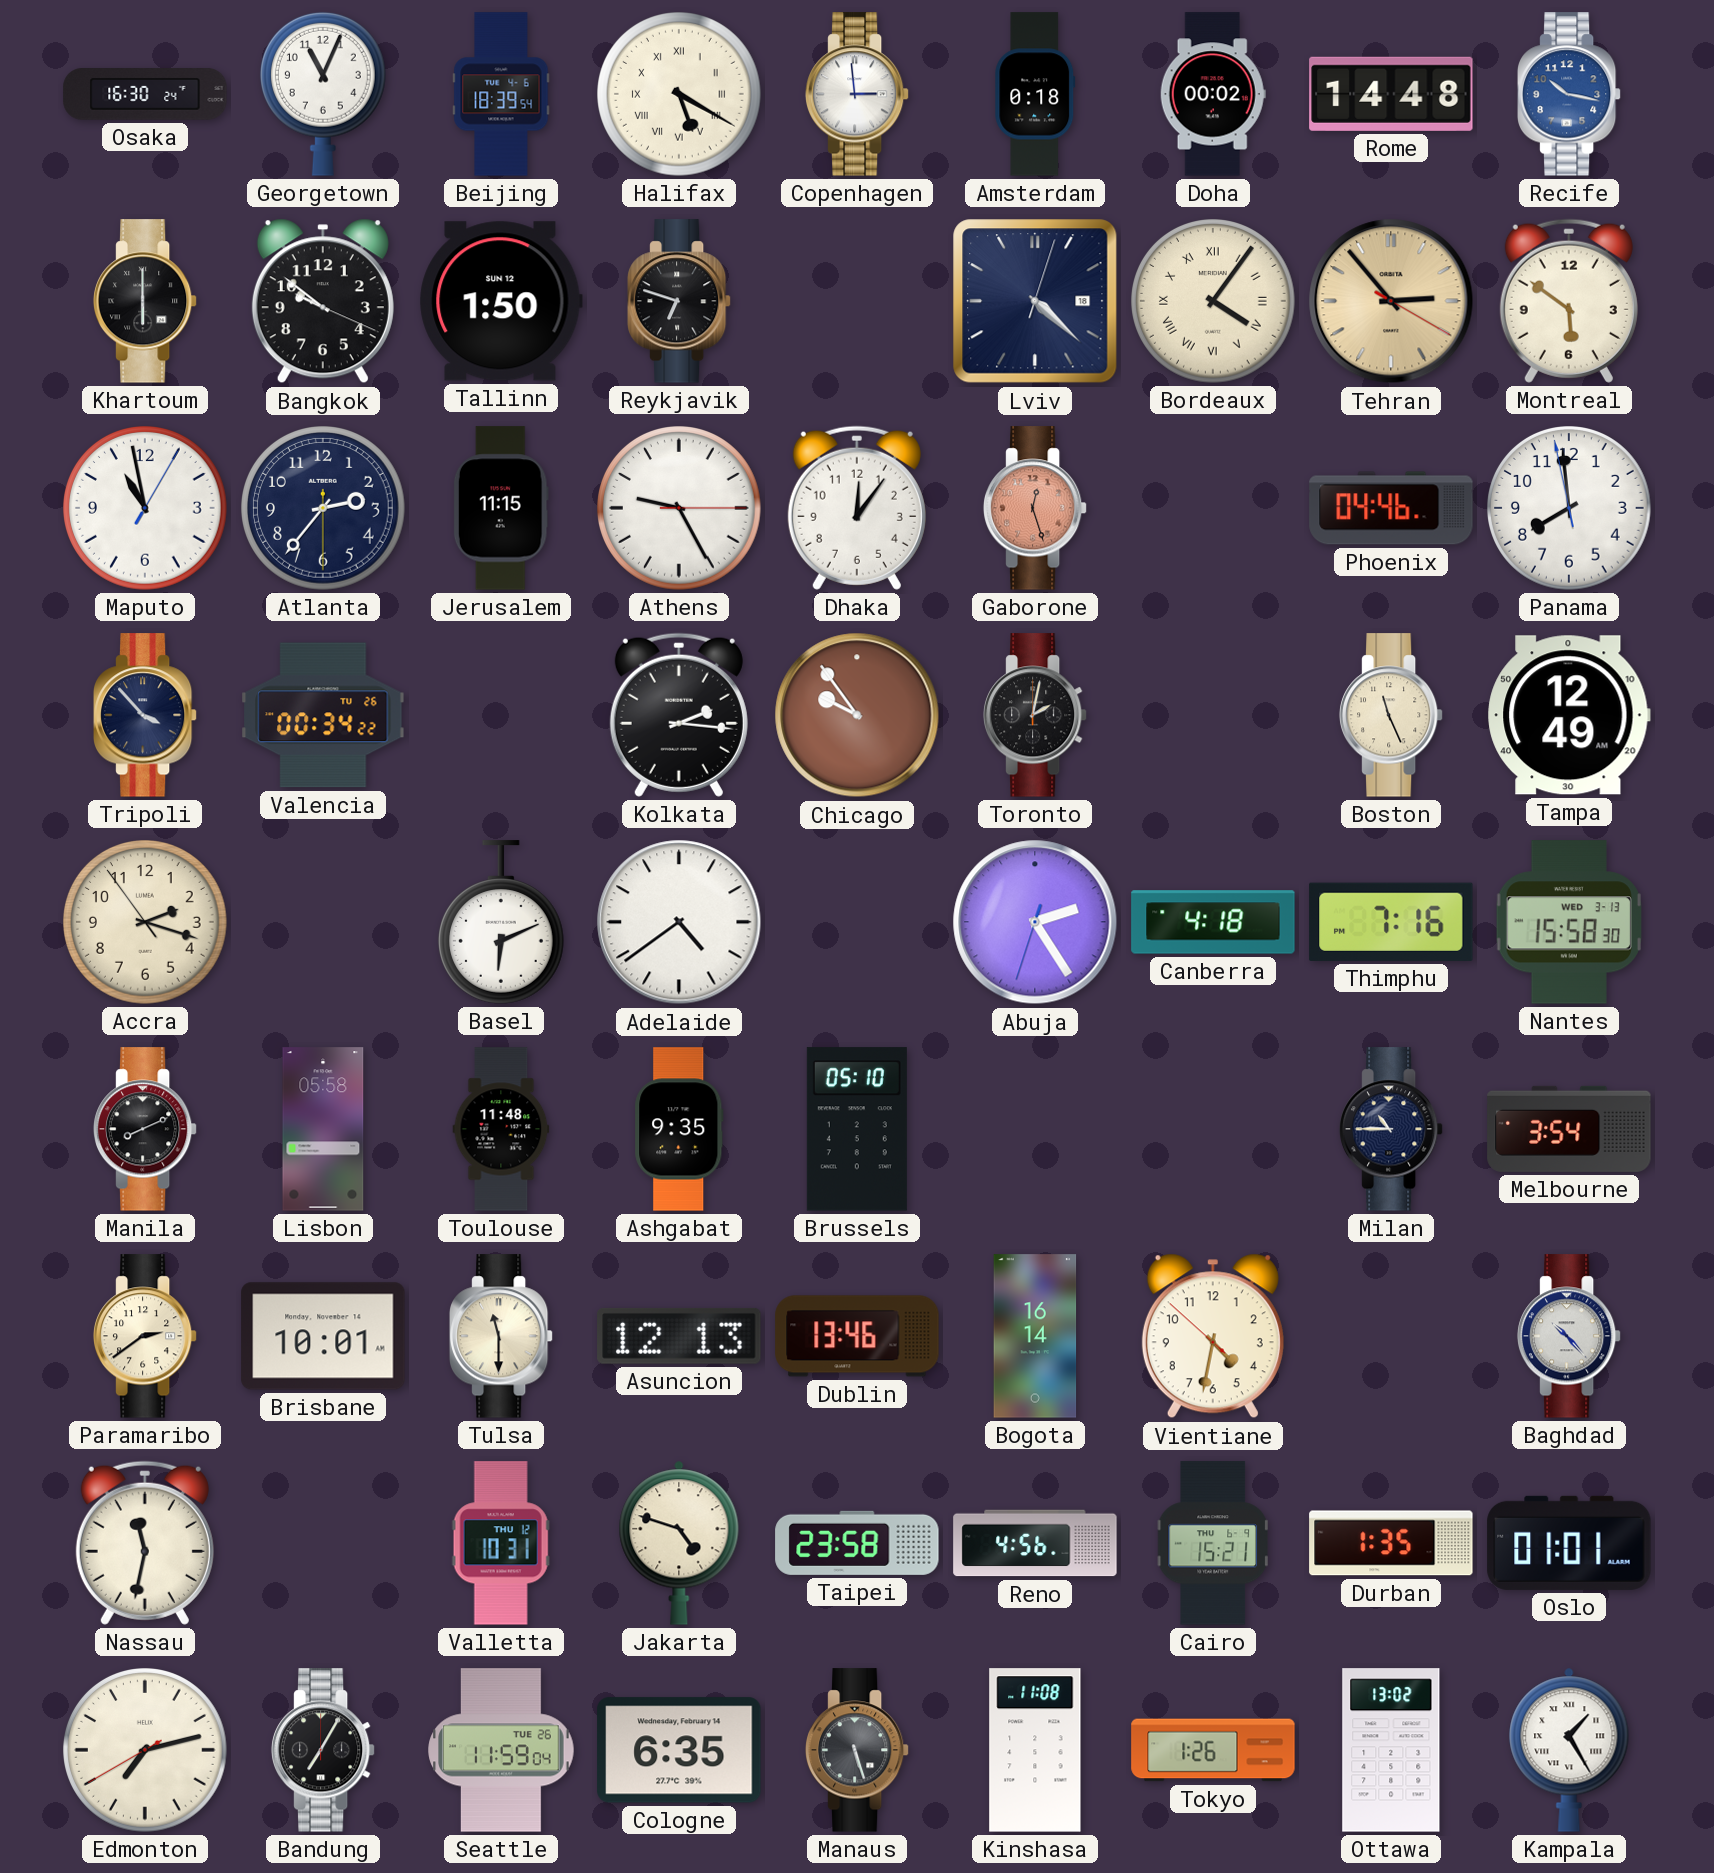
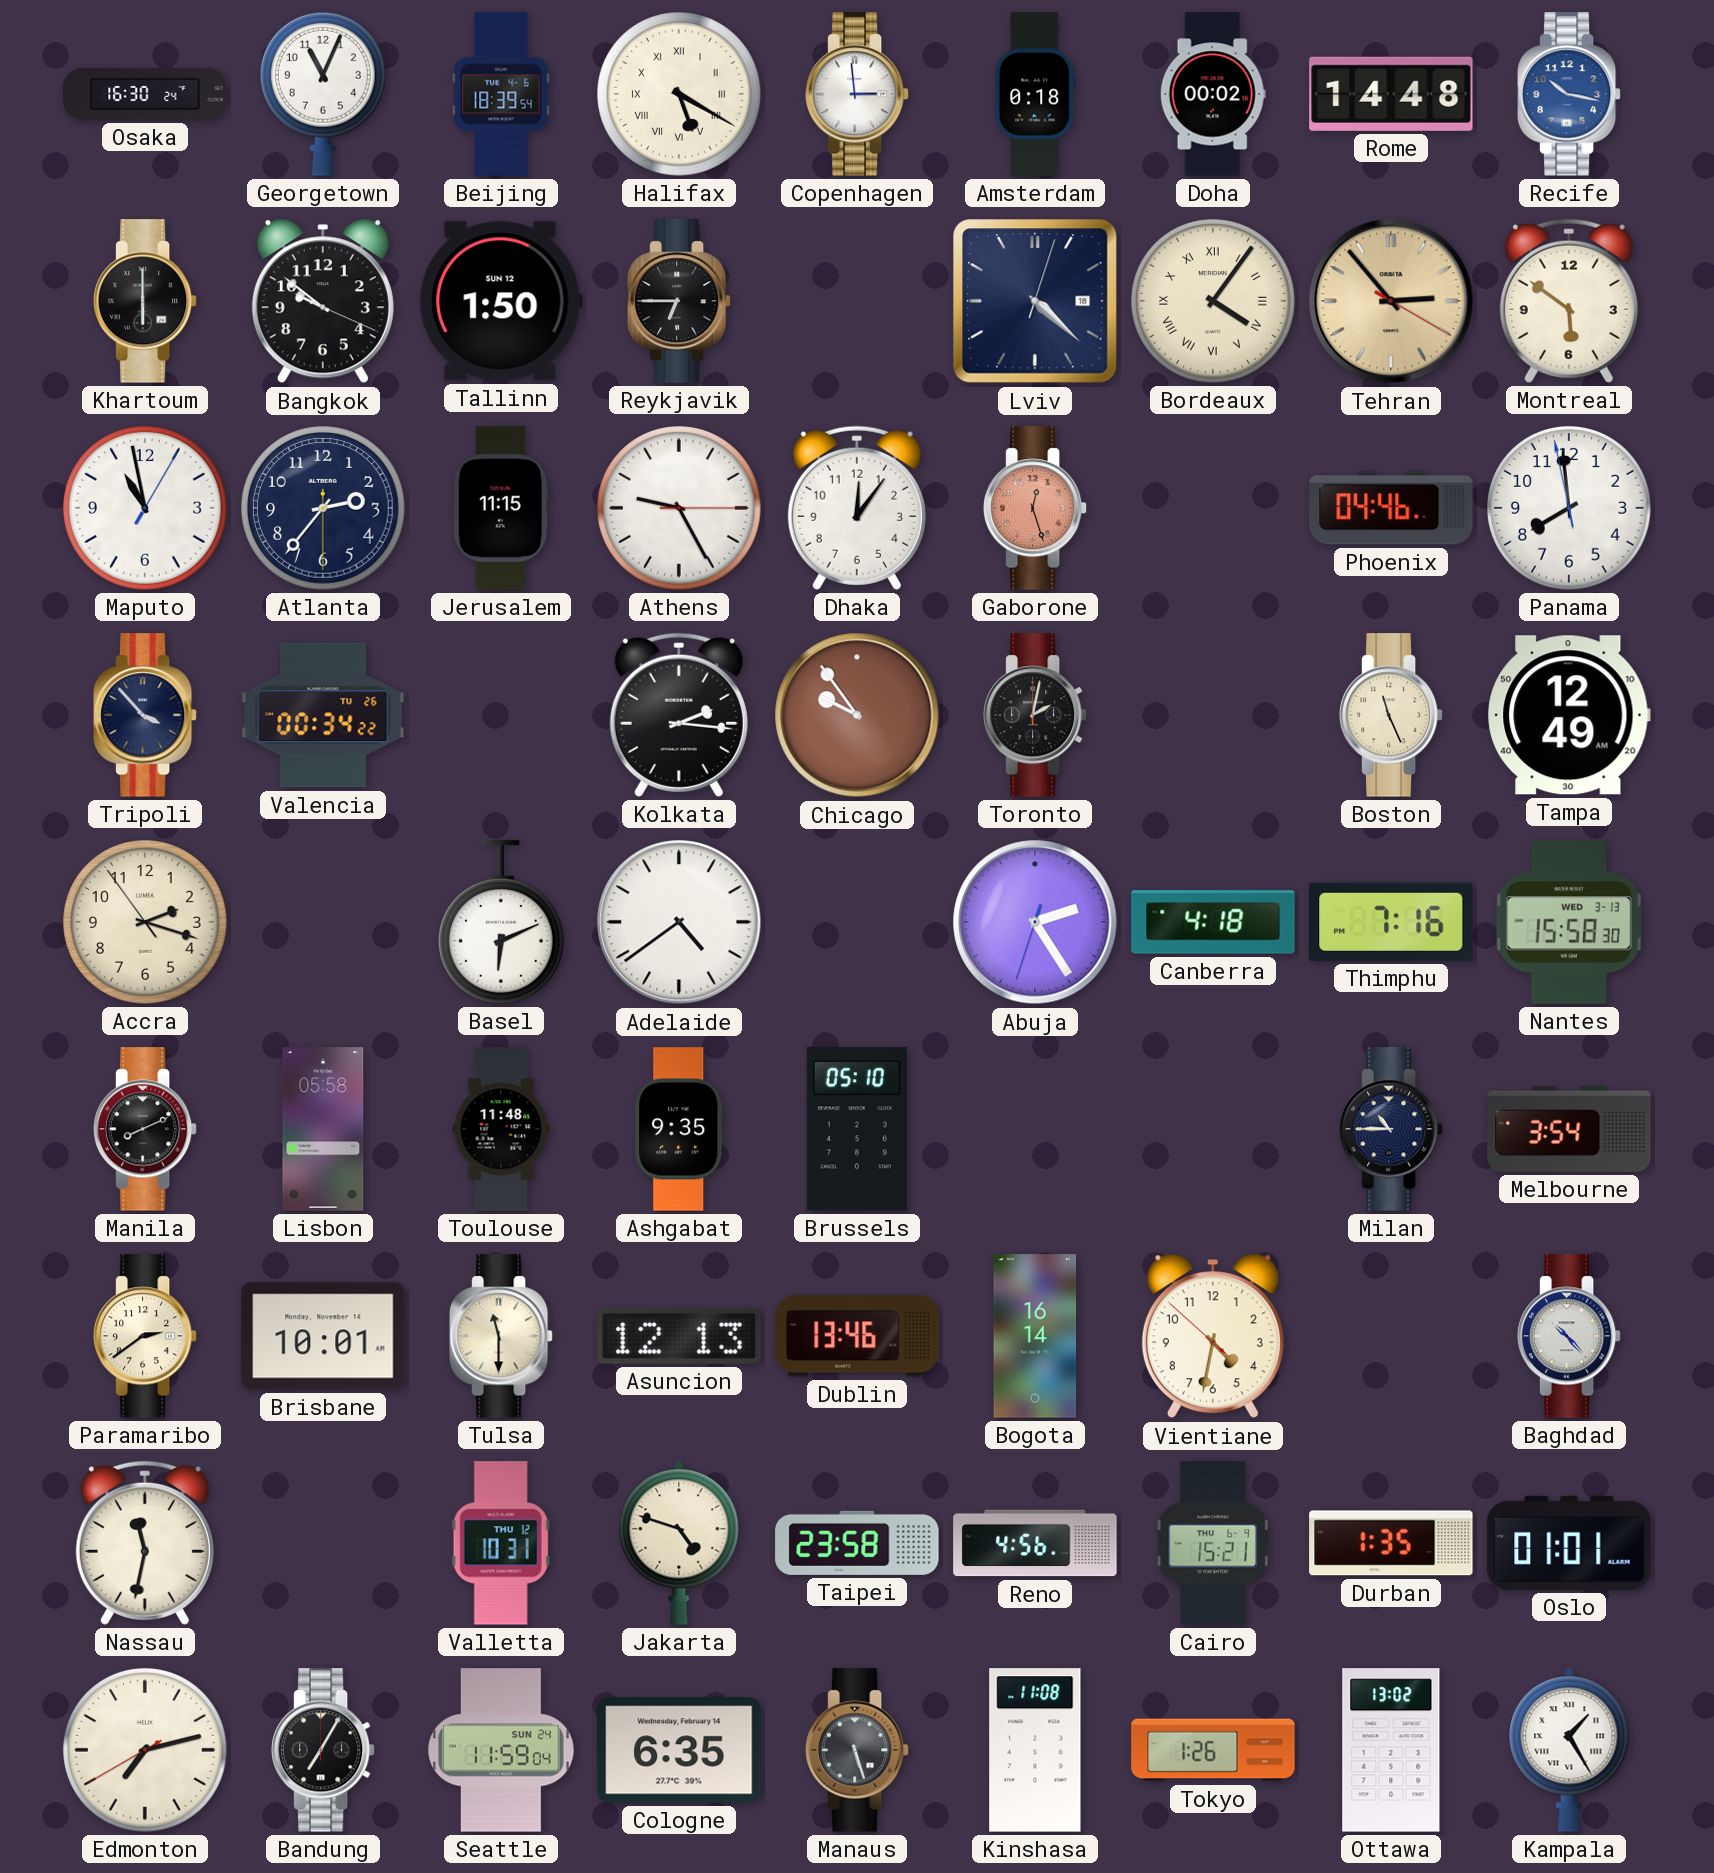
Reykjavik: 6:48 -> 6:45 (679, 301)
Seattle date: TUE 26 -> SUN 24 (501, 1750)
